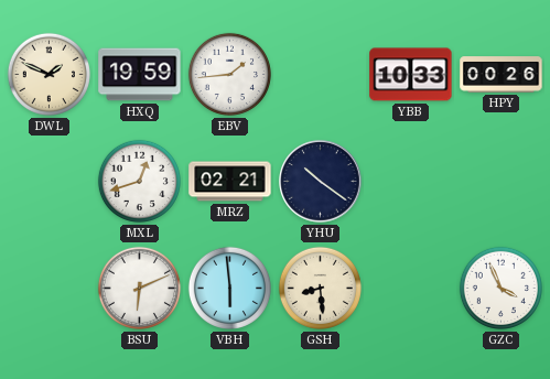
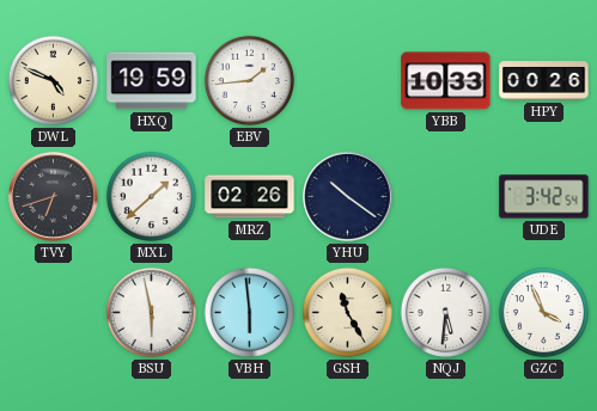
DWL: 1:49 -> 4:49 (53, 80)
TVY: none -> 6:42 (54, 197)
MXL: 12:42 -> 1:38 (151, 196)
MRZ: 02:21 -> 02:26 (250, 197)
UDE: none -> 3:42 (544, 197)
BSU: 6:11 -> 5:58 (151, 312)
GSH: 8:29 -> 11:25 (347, 312)
NQJ: none -> 5:31 (445, 312)
